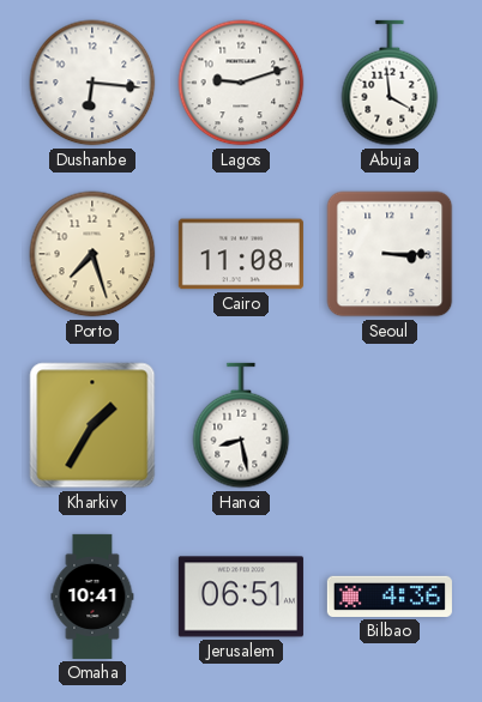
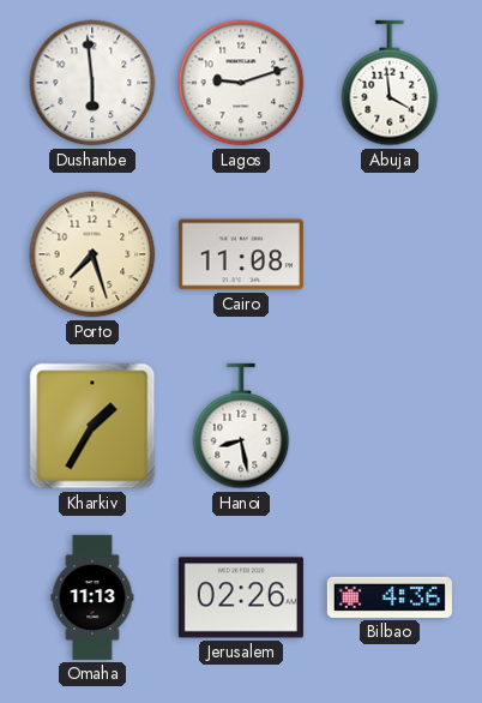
Dushanbe: 6:16 -> 5:59 (92, 83)
Seoul: 3:15 -> none (390, 254)
Omaha: 10:41 -> 11:13 (92, 597)
Jerusalem: 06:51 -> 02:26 (241, 597)
